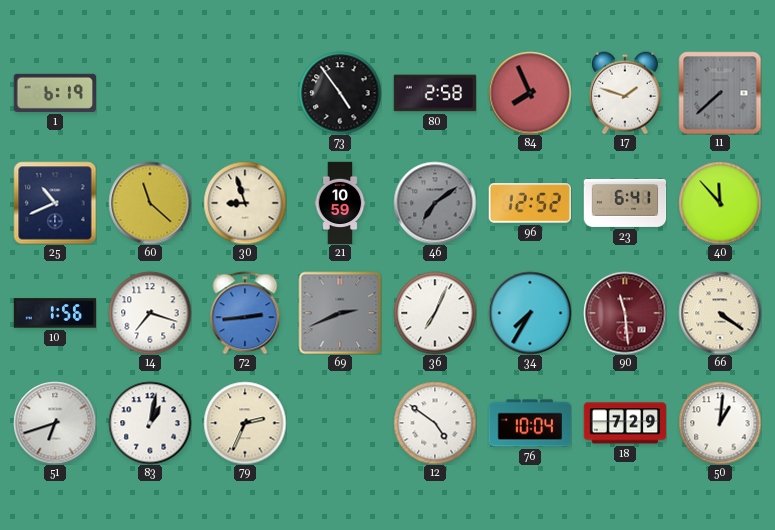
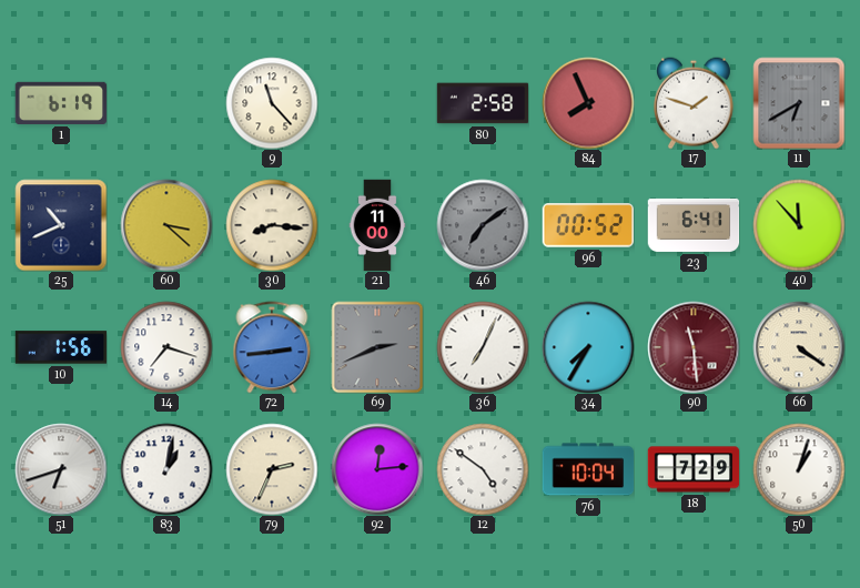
9: none -> 11:23 (272, 103)
73: 4:54 -> none (340, 93)
11: 7:38 -> 6:40 (799, 103)
60: 11:22 -> 3:22 (166, 225)
30: 8:57 -> 8:16 (272, 225)
21: 10:59 -> 11:00 (377, 225)
96: 12:52 -> 00:52 (587, 225)
92: none -> 12:14 (377, 469)
50: 1:01 -> 1:03 (799, 469)
